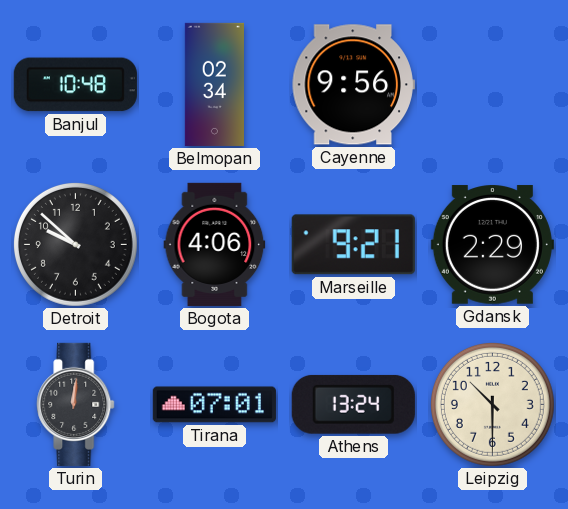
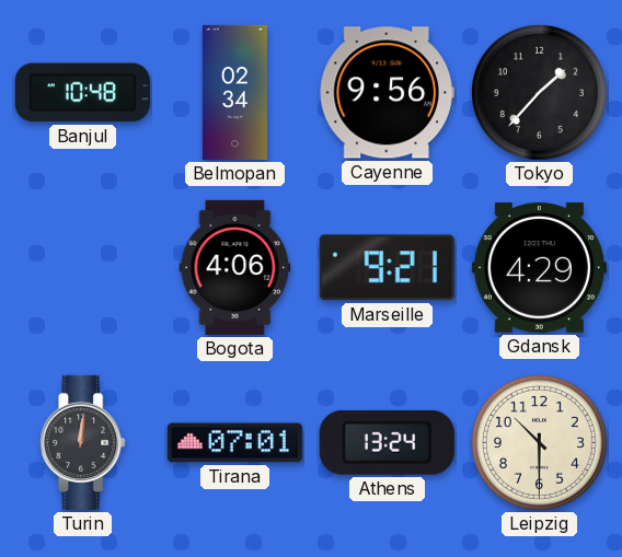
Tokyo: none -> 1:37 (539, 92)
Detroit: 9:52 -> none (75, 244)
Gdansk: 2:29 -> 4:29 (539, 268)
